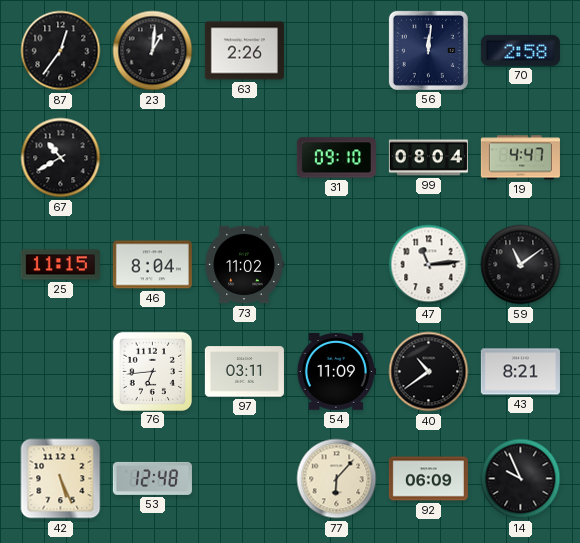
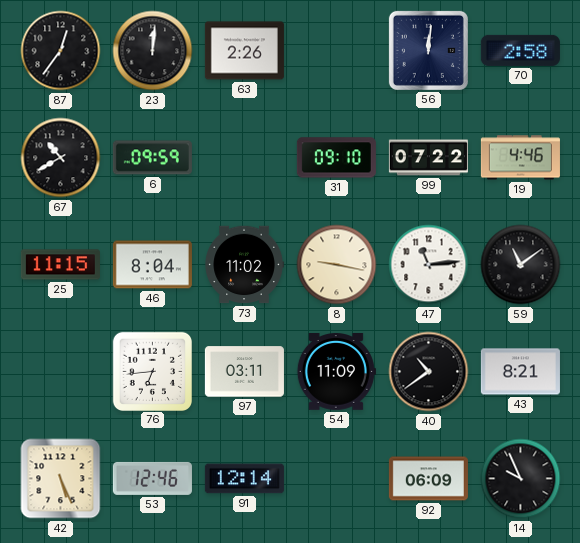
23: 1:01 -> 12:01 (153, 51)
6: none -> 09:59 (152, 158)
99: 08:04 -> 07:22 (428, 158)
19: 4:47 -> 4:46 (520, 158)
8: none -> 9:17 (337, 265)
53: 12:48 -> 12:46 (152, 478)
91: none -> 12:14 (244, 479)
77: 6:07 -> none (337, 479)
